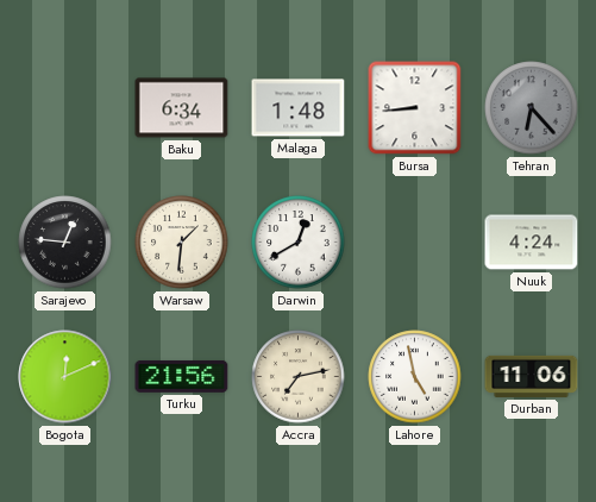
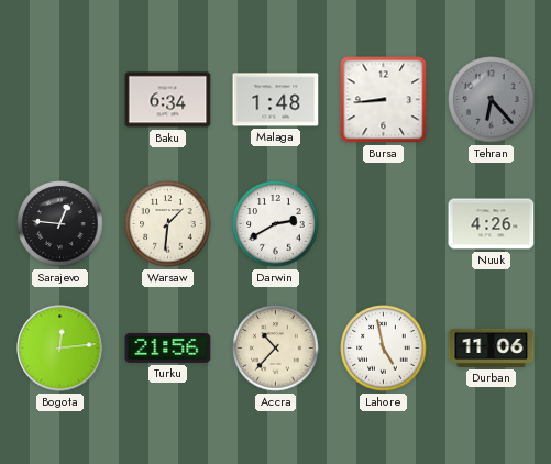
Darwin: 12:40 -> 2:40 (276, 224)
Nuuk: 4:24 -> 4:26 (492, 224)
Bogota: 12:11 -> 12:14 (60, 349)
Accra: 7:13 -> 10:37 (276, 349)
